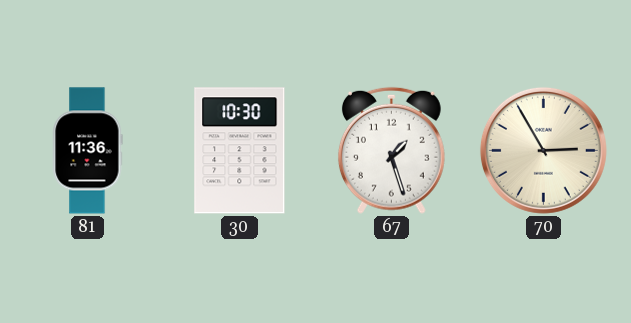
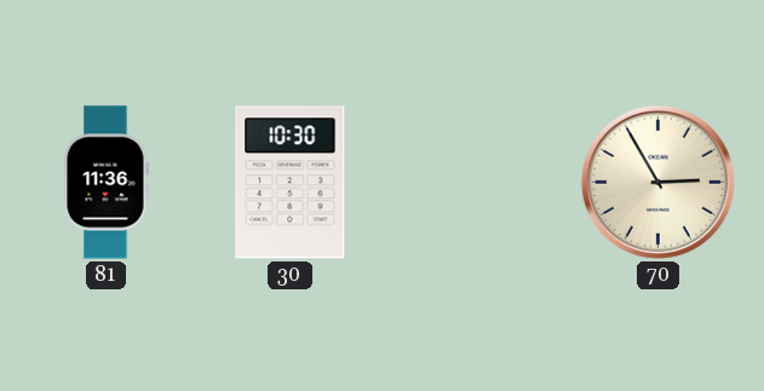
67: 1:27 -> none (391, 150)
